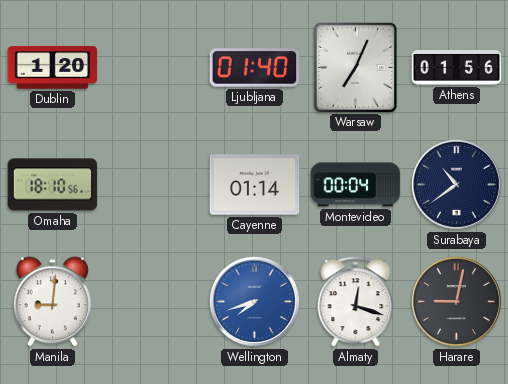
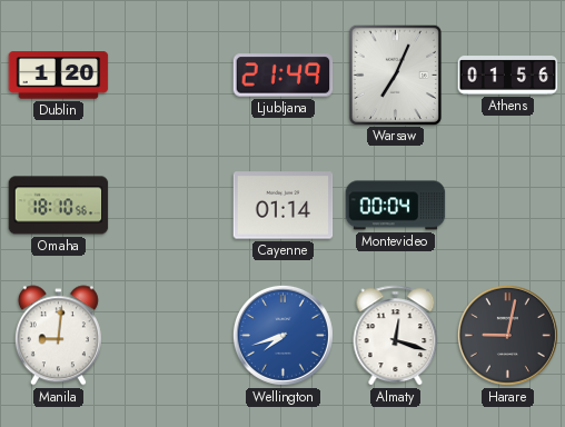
Ljubljana: 01:40 -> 21:49 (284, 76)
Surabaya: 10:39 -> none (456, 184)
